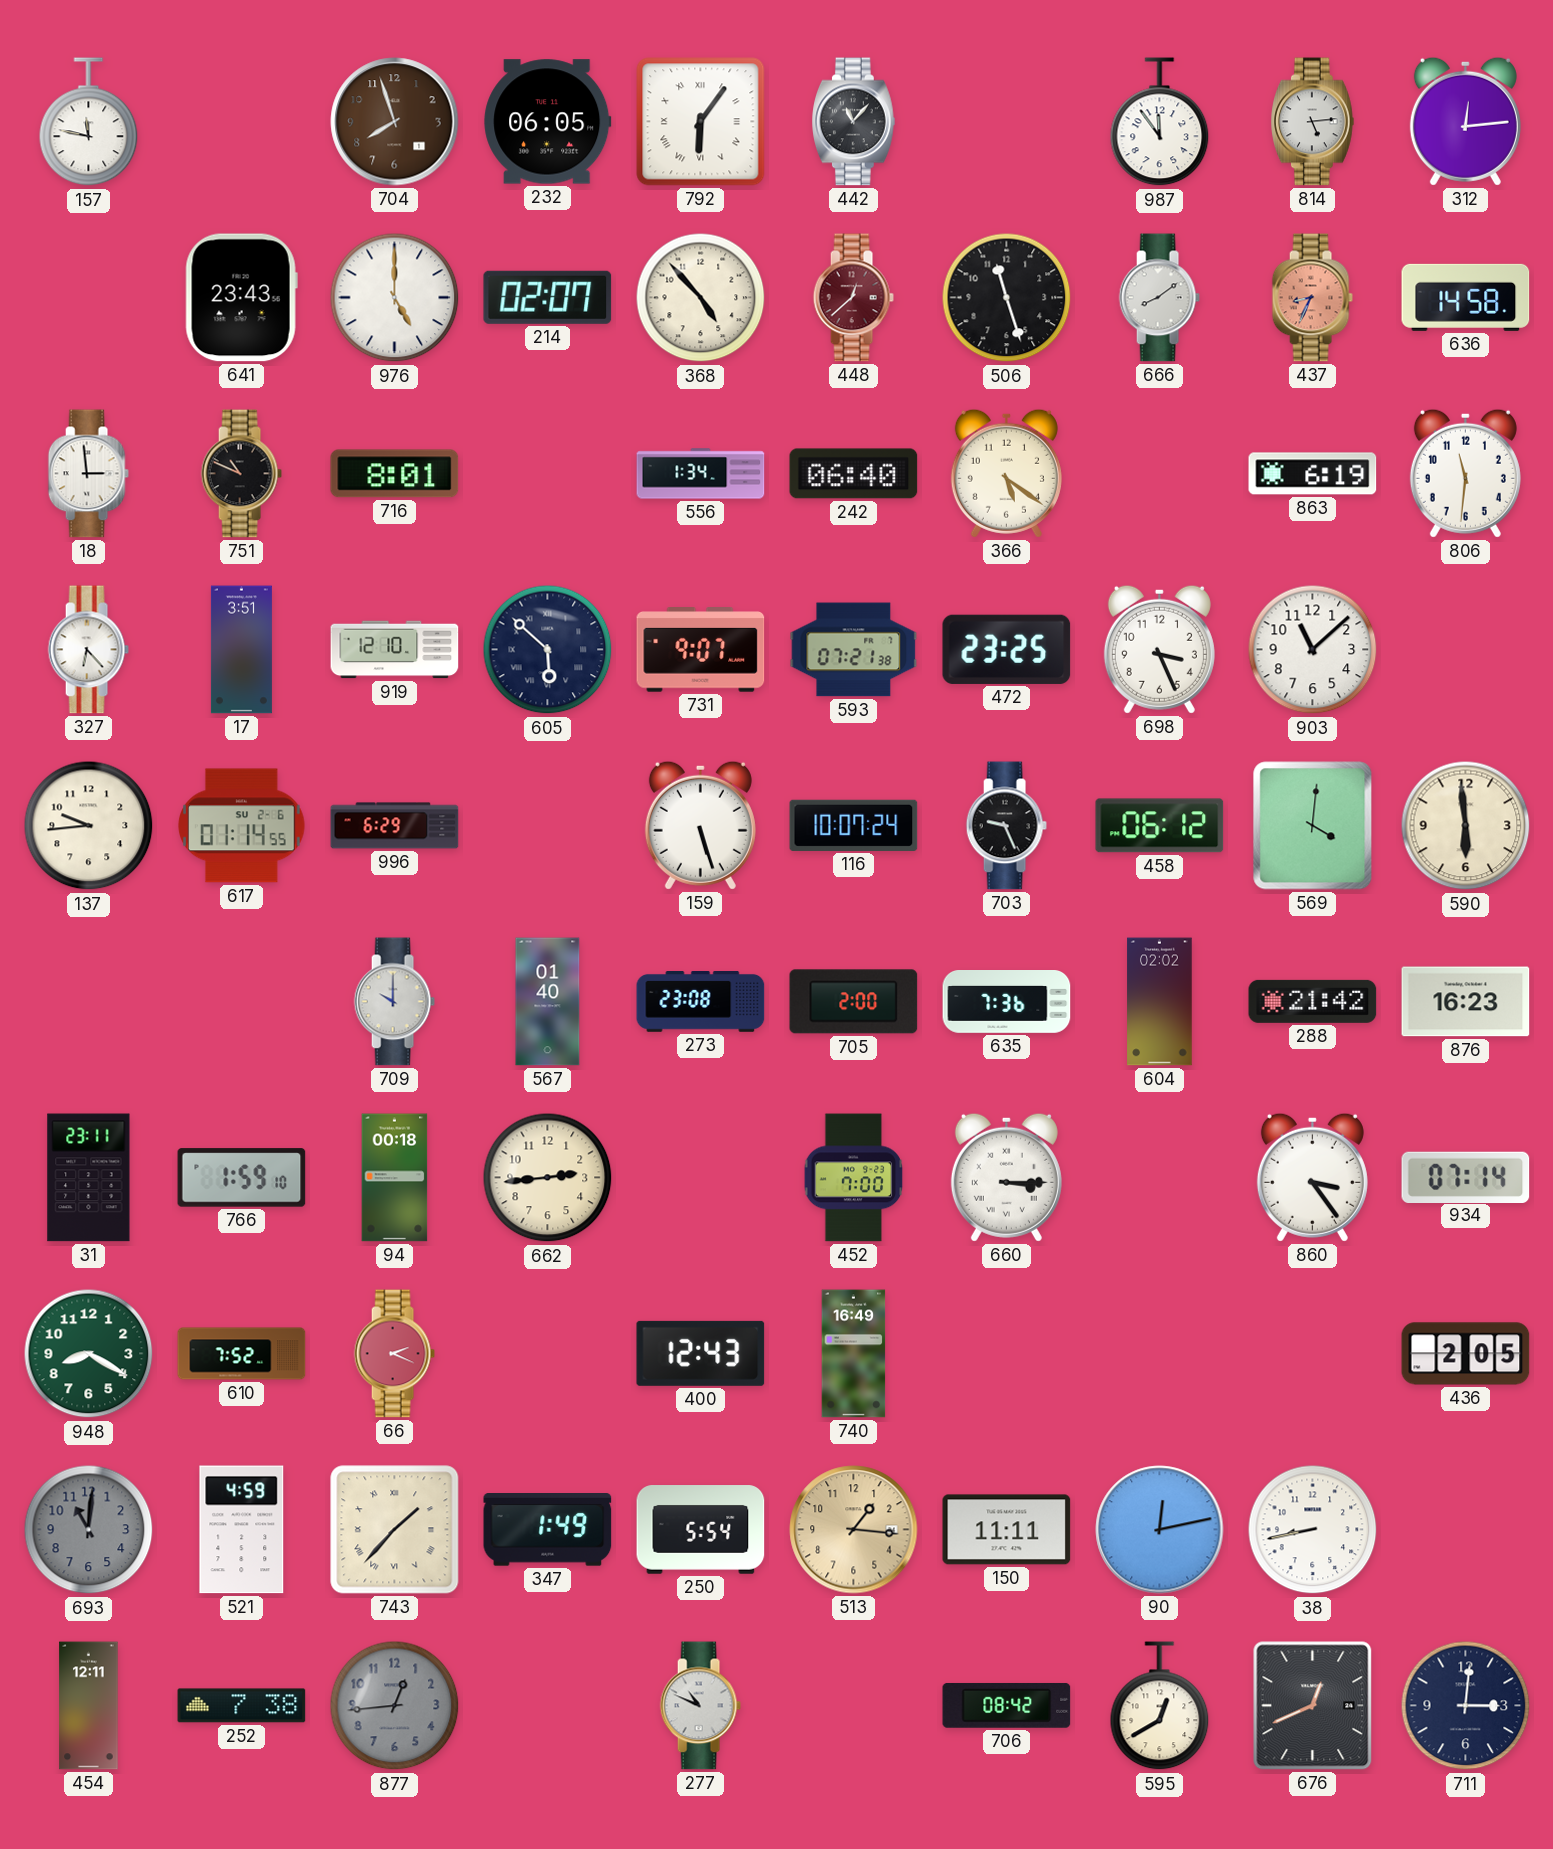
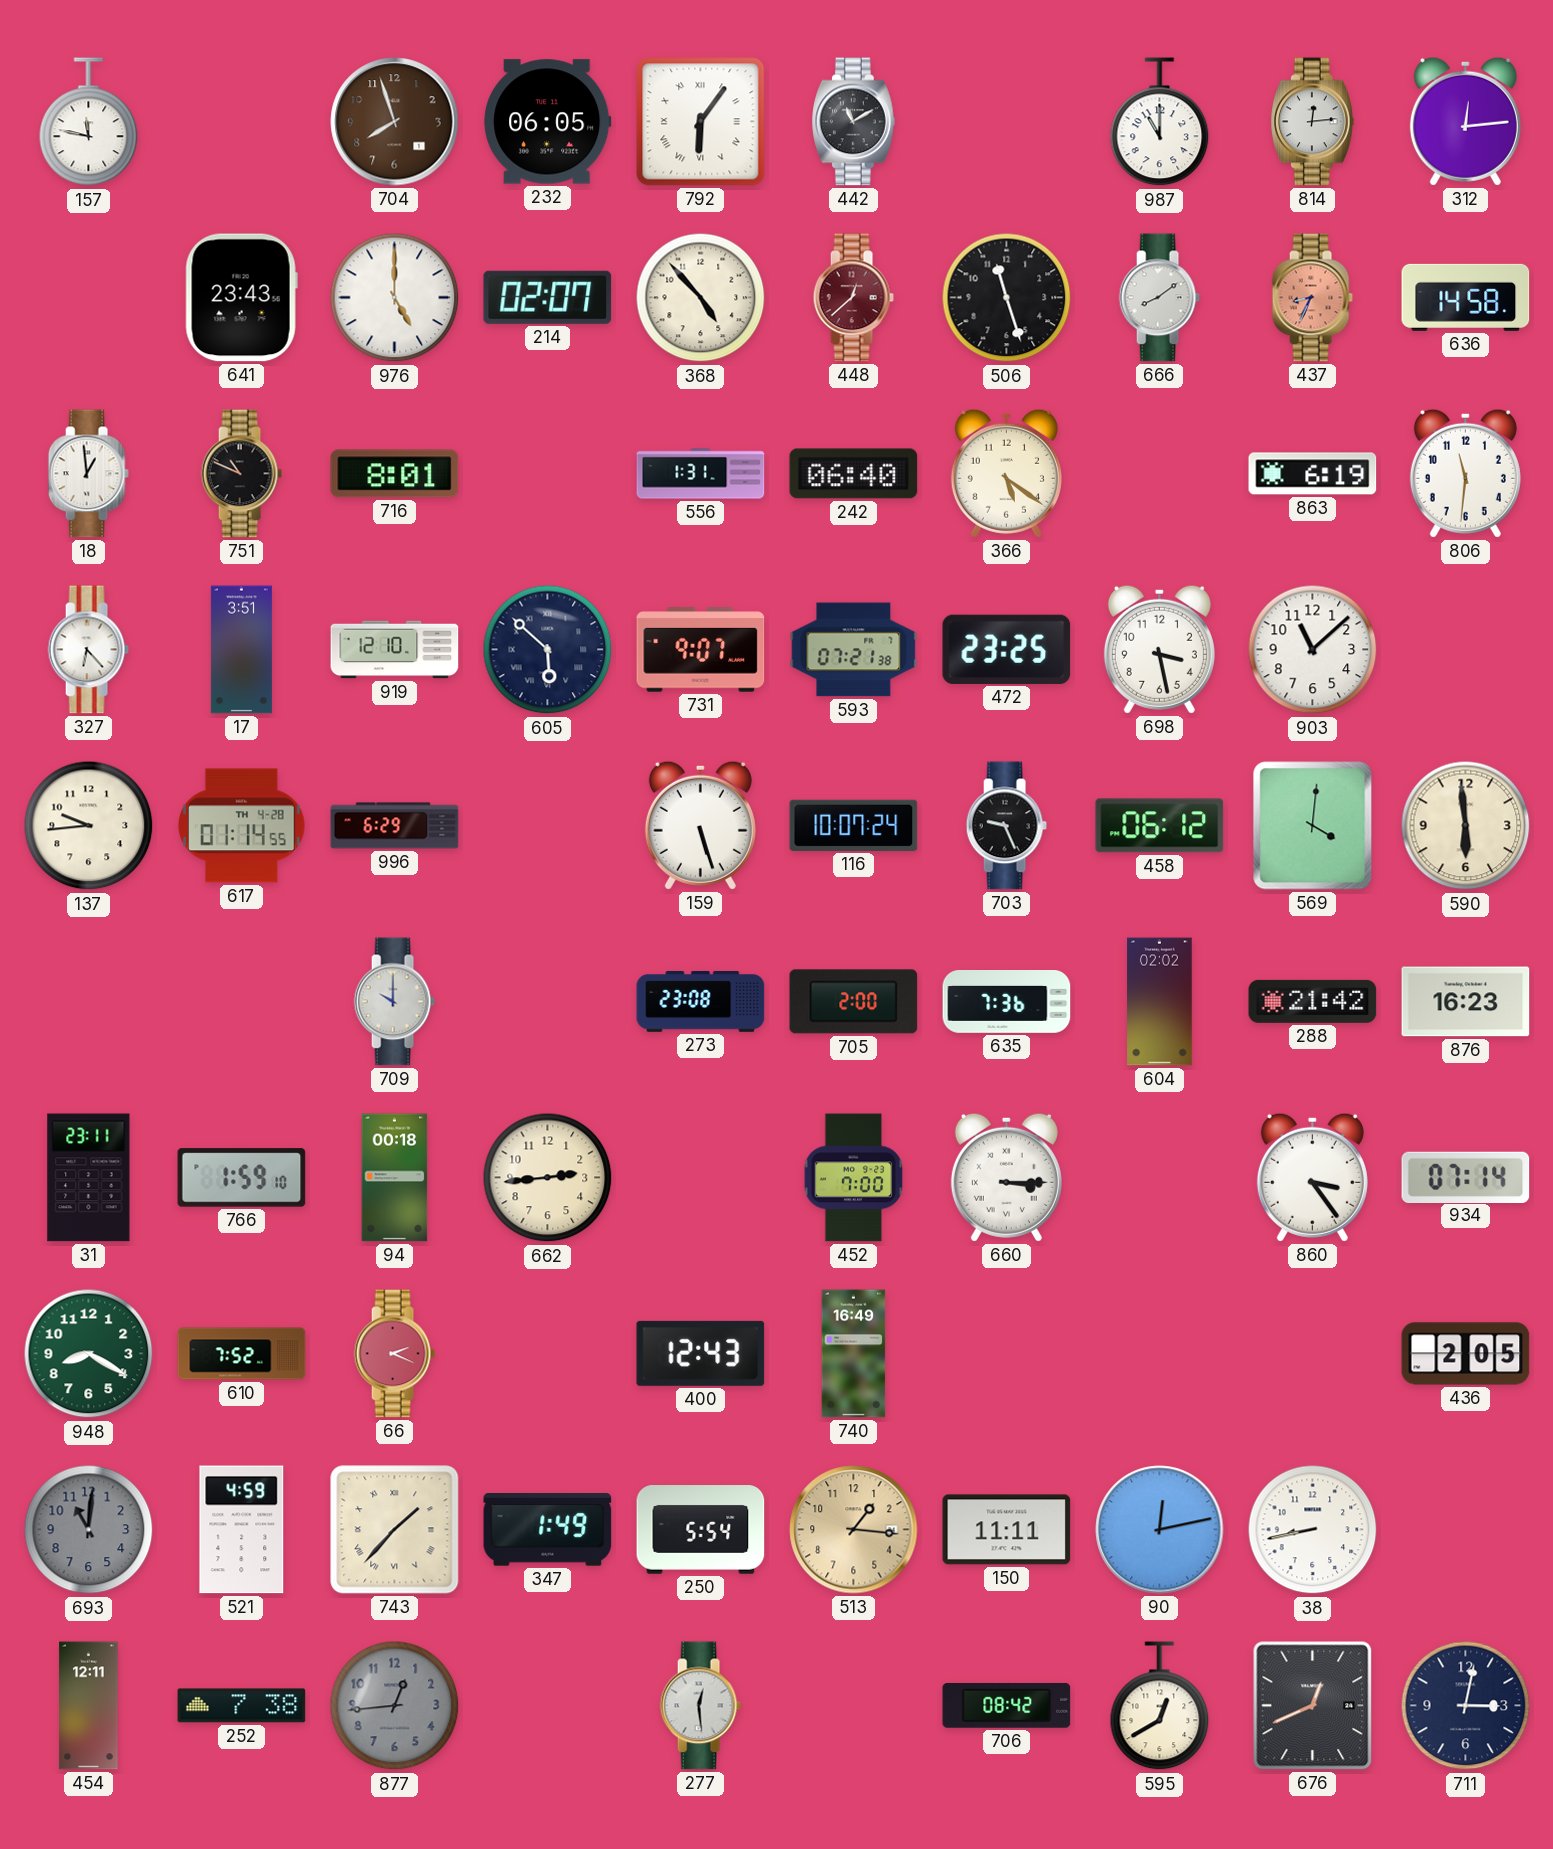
442: 11:07 -> 11:10 (854, 122)
987: 11:54 -> 11:00 (1160, 122)
814: 5:14 -> 12:14 (1313, 122)
18: 2:59 -> 12:59 (88, 474)
556: 1:34 -> 1:31 (701, 474)
698: 3:26 -> 3:28 (1159, 649)
617 date: SU 2-6 -> TH 4-28 (242, 826)
567: 01:40 -> none (548, 1002)
277: 10:49 -> 12:29 (700, 1706)
711: 3:01 -> 3:02 (1466, 1706)
